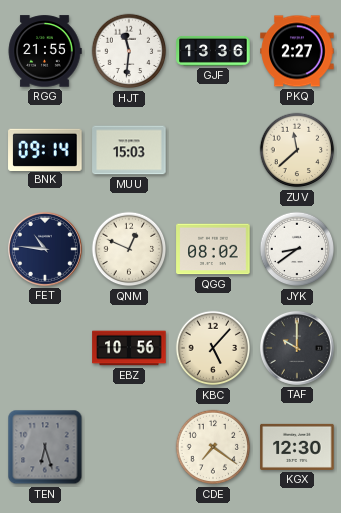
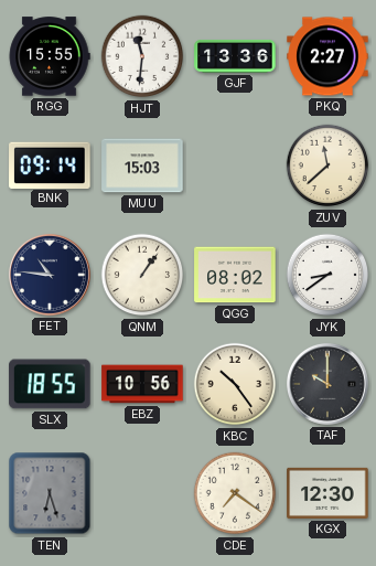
RGG: 21:55 -> 15:55 (50, 56)
QNM: 12:49 -> 1:06 (142, 275)
SLX: none -> 18:55 (50, 384)
KBC: 5:07 -> 10:24 (235, 384)
